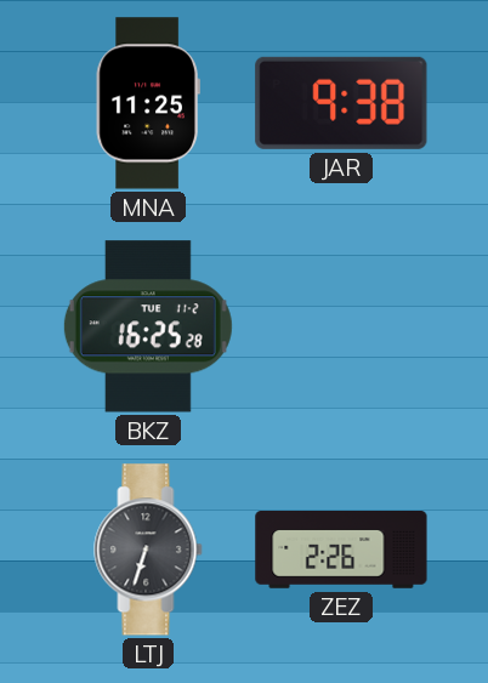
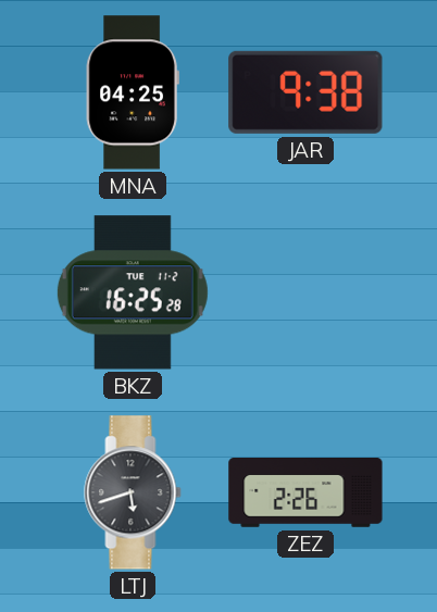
MNA: 11:25 -> 04:25 (133, 92)
LTJ: 6:33 -> 5:42 (133, 492)
